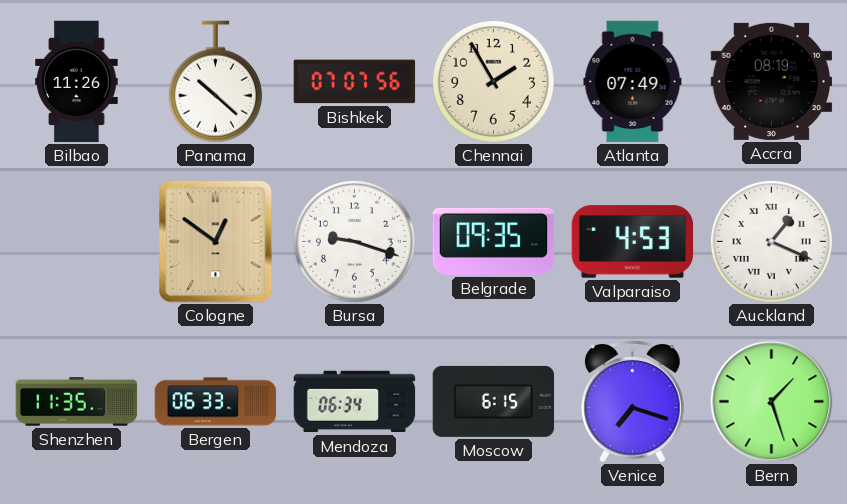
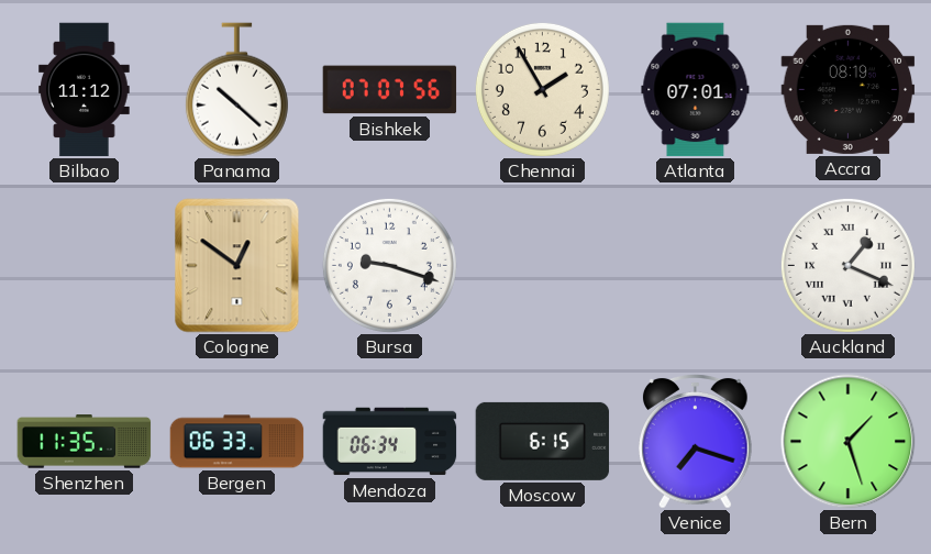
Bilbao: 11:26 -> 11:12 (85, 90)
Atlanta: 07:49 -> 07:01 (696, 90)
Belgrade: 09:35 -> none (494, 241)
Valparaiso: 4:53 -> none (633, 242)
